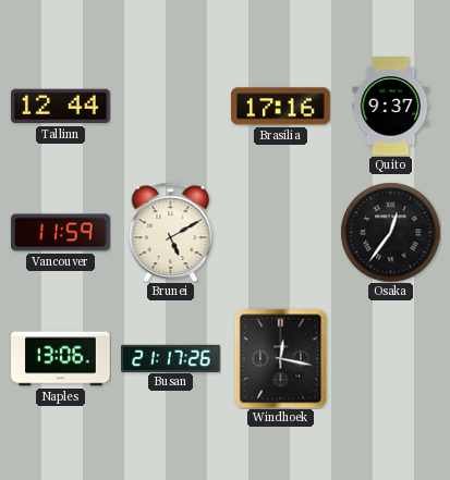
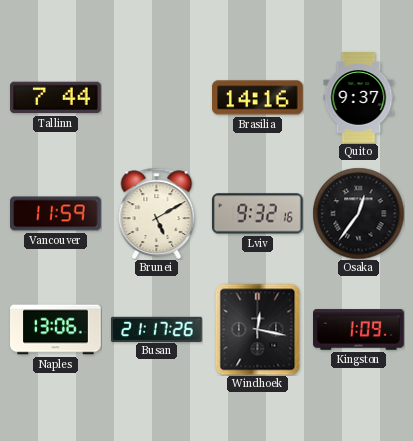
Tallinn: 12:44 -> 7:44 (56, 98)
Brasilia: 17:16 -> 14:16 (258, 98)
Lviv: none -> 9:32 (258, 214)
Kingston: none -> 1:09 (359, 330)
